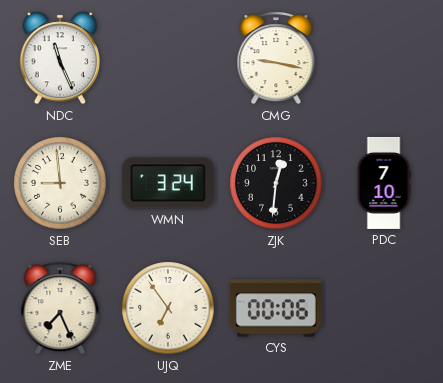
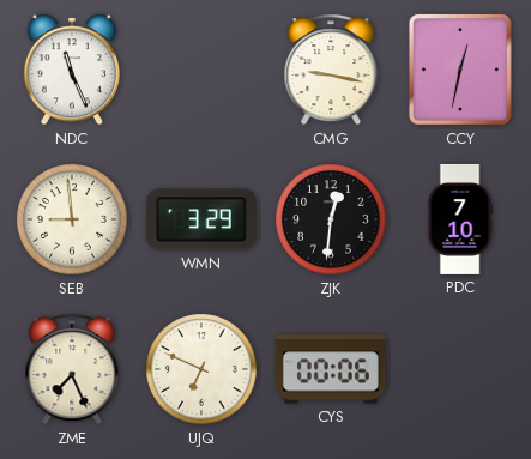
CCY: none -> 12:32 (461, 71)
WMN: 3:24 -> 3:29 (201, 219)
UJQ: 6:54 -> 6:49 (201, 369)
